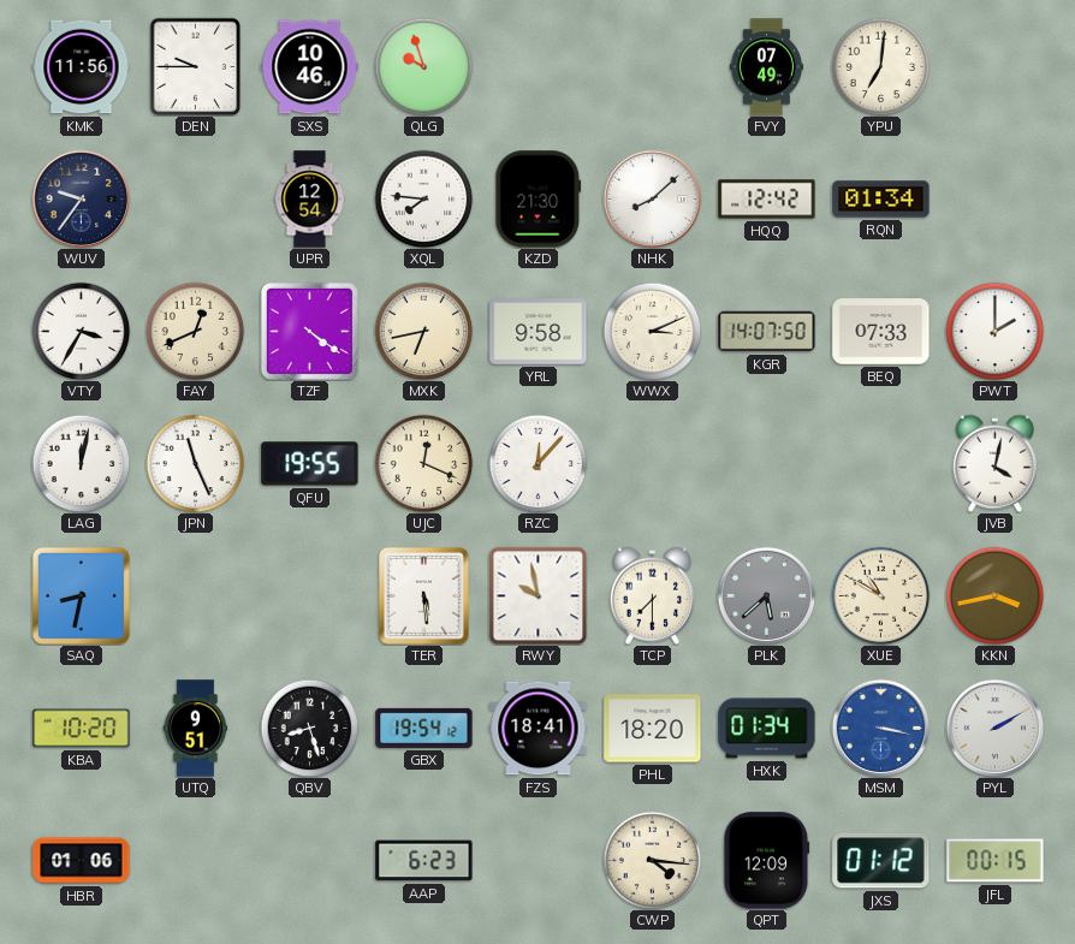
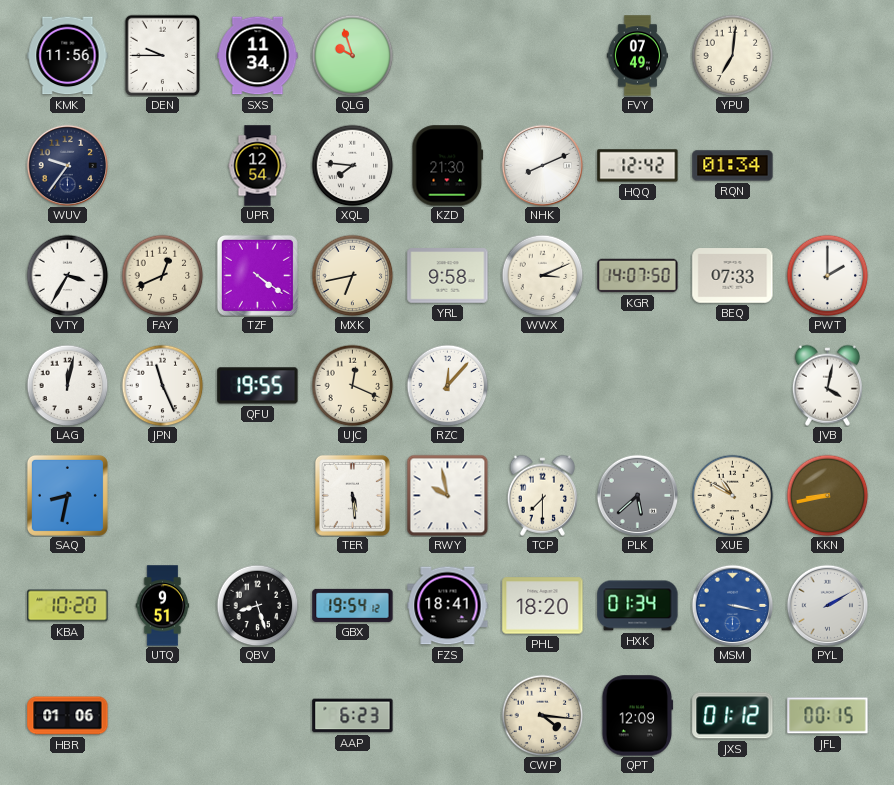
SXS: 10:46 -> 11:34 (258, 56)
NHK: 8:08 -> 8:11 (542, 165)
KKN: 3:43 -> 8:43 (827, 495)
